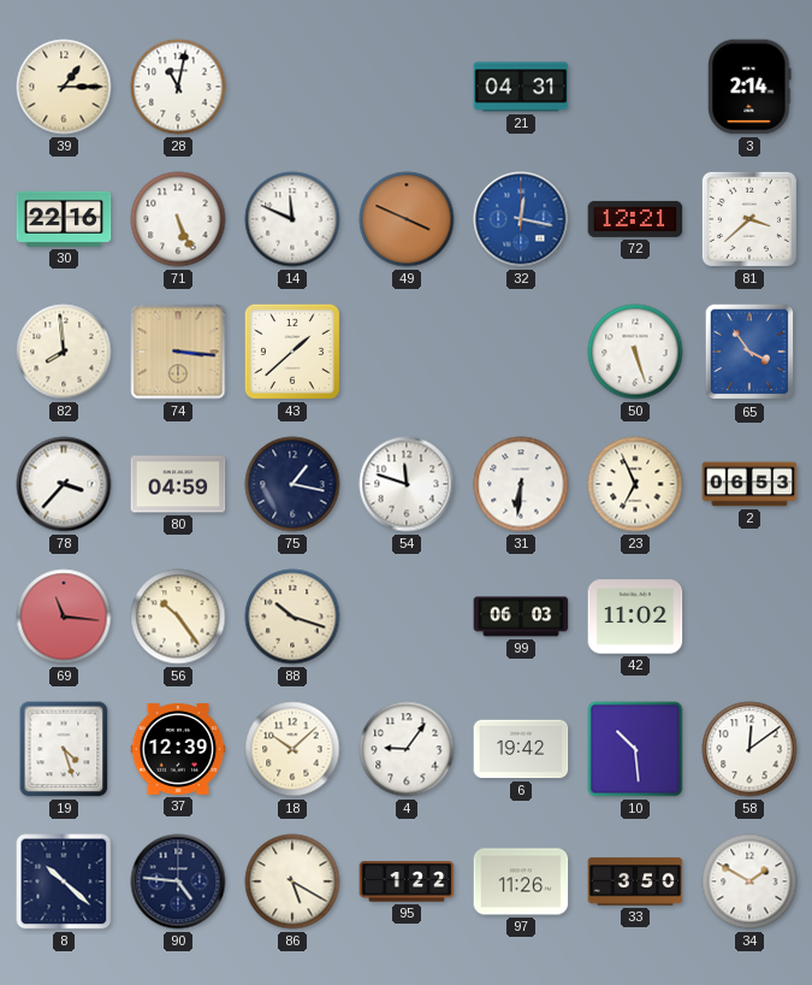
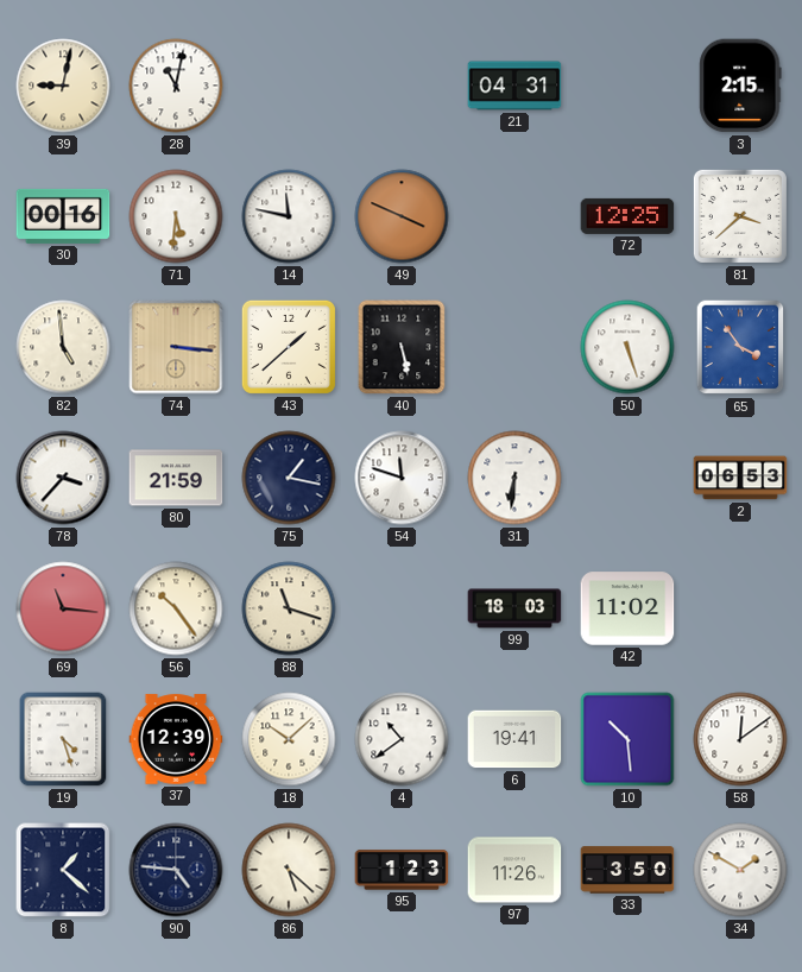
39: 1:15 -> 9:02 (63, 86)
3: 2:14 -> 2:15 (740, 86)
30: 22:16 -> 00:16 (63, 216)
71: 5:26 -> 5:31 (176, 216)
14: 11:49 -> 11:47 (289, 216)
32: 12:17 -> none (521, 219)
72: 12:21 -> 12:25 (627, 216)
82: 7:59 -> 4:59 (63, 347)
40: none -> 5:28 (402, 347)
80: 04:59 -> 21:59 (176, 478)
23: 6:56 -> none (635, 484)
88: 10:18 -> 11:18 (289, 608)
99: 06:03 -> 18:03 (514, 608)
4: 9:06 -> 10:39 (402, 739)
6: 19:42 -> 19:41 (514, 739)
8: 10:22 -> 1:22 (63, 870)
86: 5:20 -> 5:22 (289, 870)
95: 1:22 -> 1:23 (402, 870)
